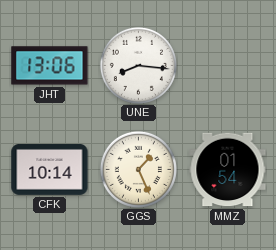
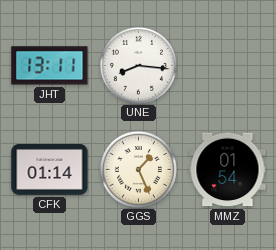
JHT: 13:06 -> 13:11 (50, 66)
CFK: 10:14 -> 01:14 (50, 170)
